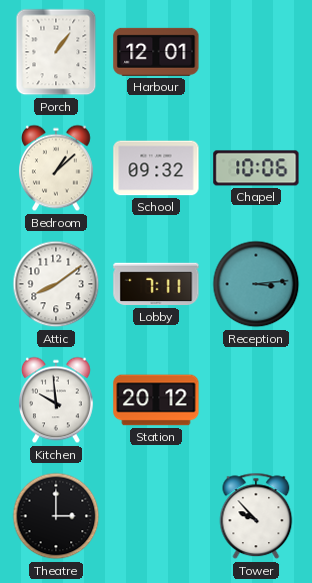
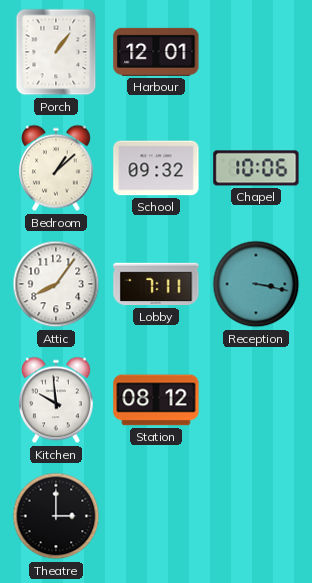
Attic: 8:09 -> 8:06 (56, 284)
Reception: 3:14 -> 3:17 (256, 284)
Station: 20:12 -> 08:12 (156, 400)
Tower: 9:53 -> none (256, 516)
